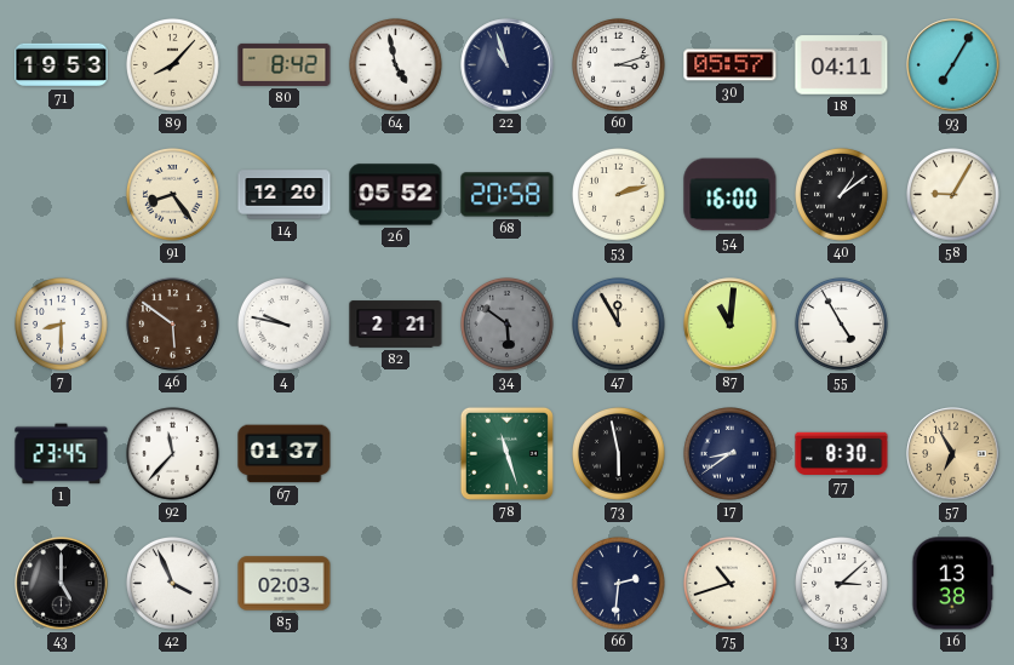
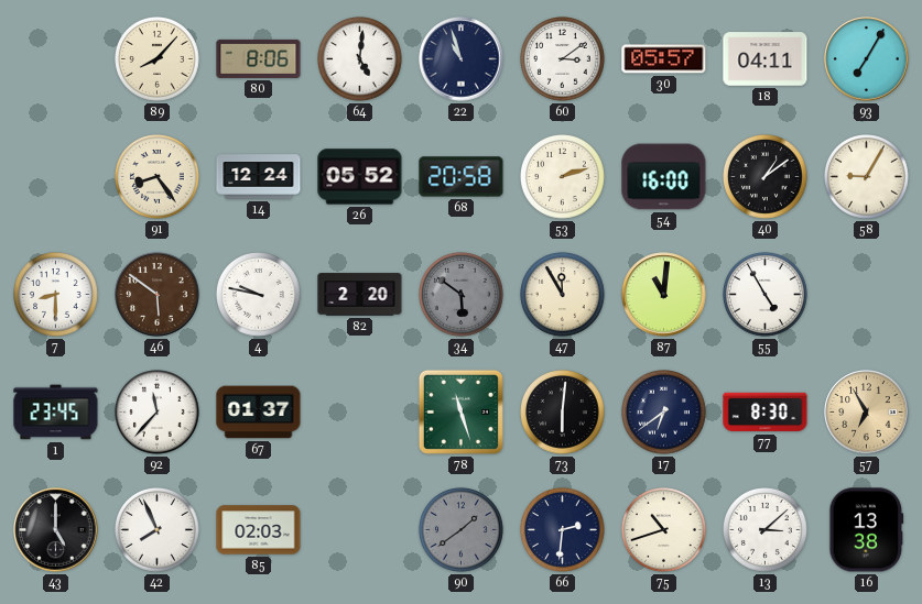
71: 19:53 -> none (62, 65)
80: 8:42 -> 8:06 (259, 58)
64: 4:58 -> 5:01 (360, 59)
60: 3:12 -> 3:09 (563, 59)
14: 12:20 -> 12:24 (259, 177)
82: 2:21 -> 2:20 (360, 295)
73: 5:58 -> 6:01 (563, 413)
17: 8:39 -> 6:39 (664, 413)
42: 3:56 -> 7:56 (158, 530)
90: none -> 1:39 (462, 530)
